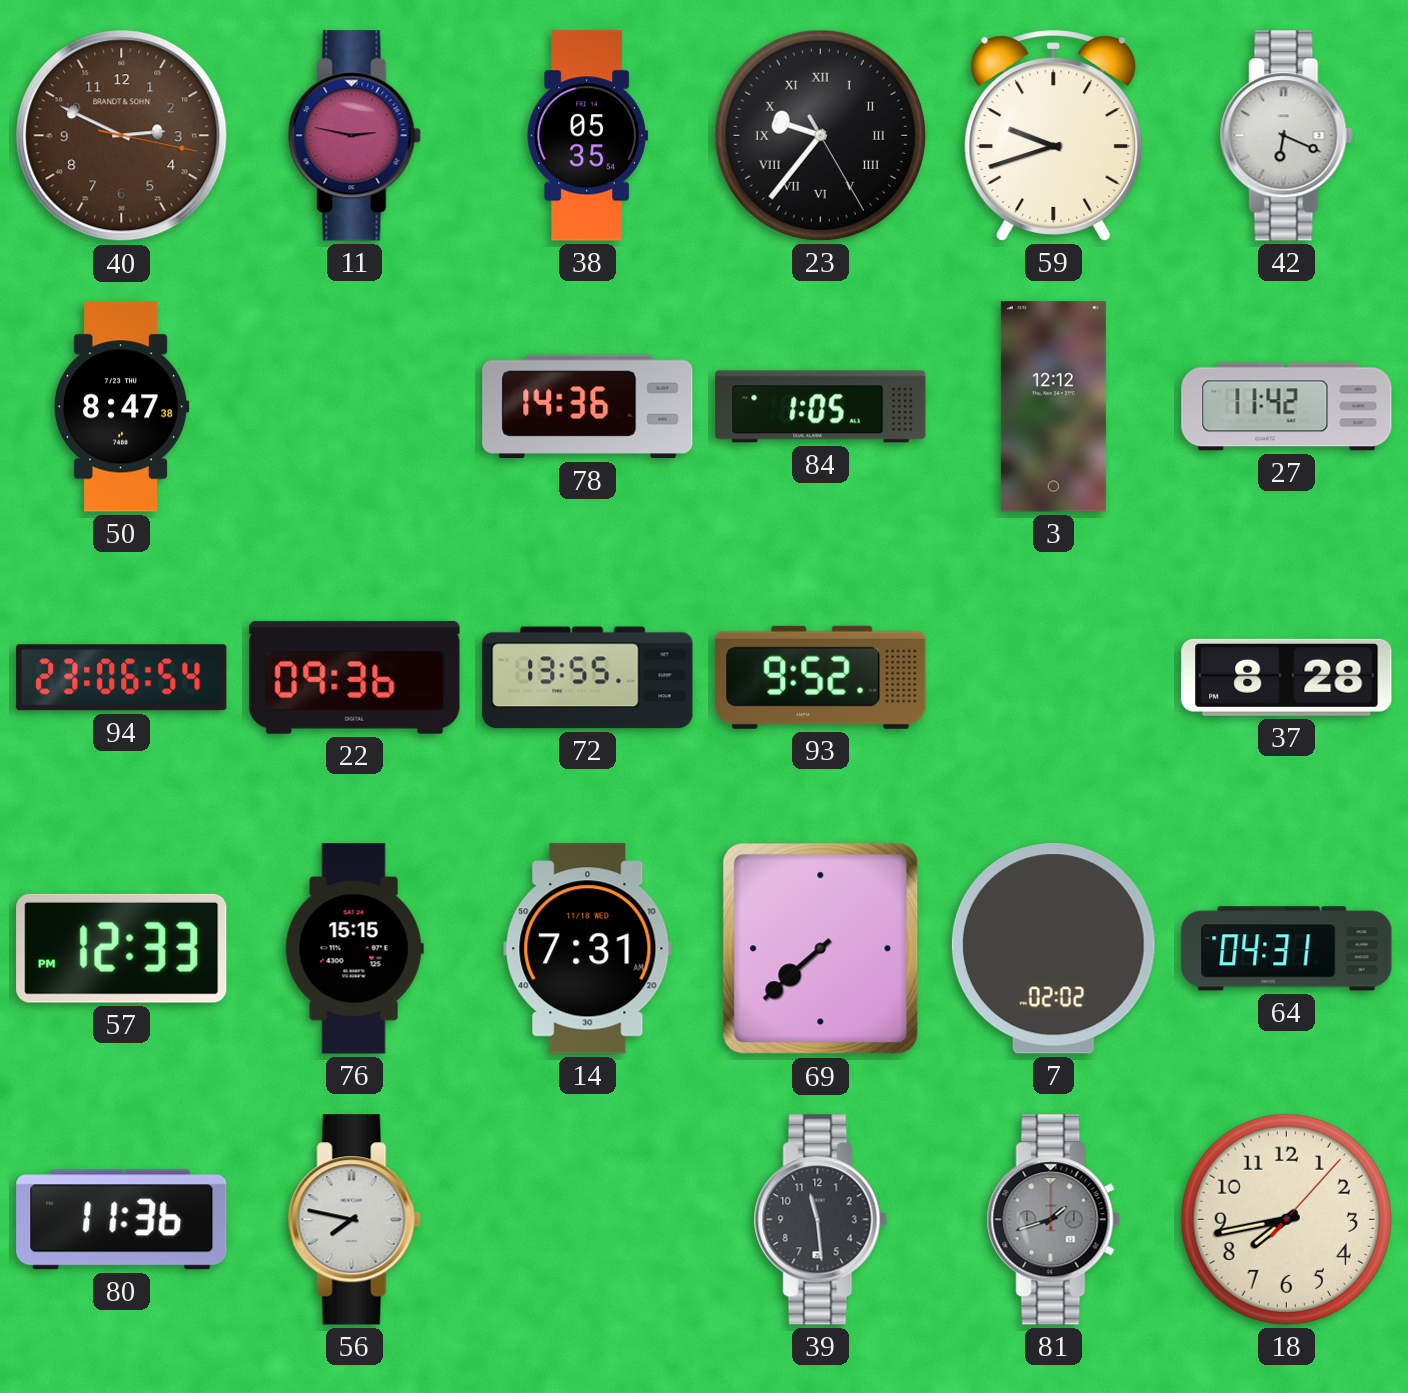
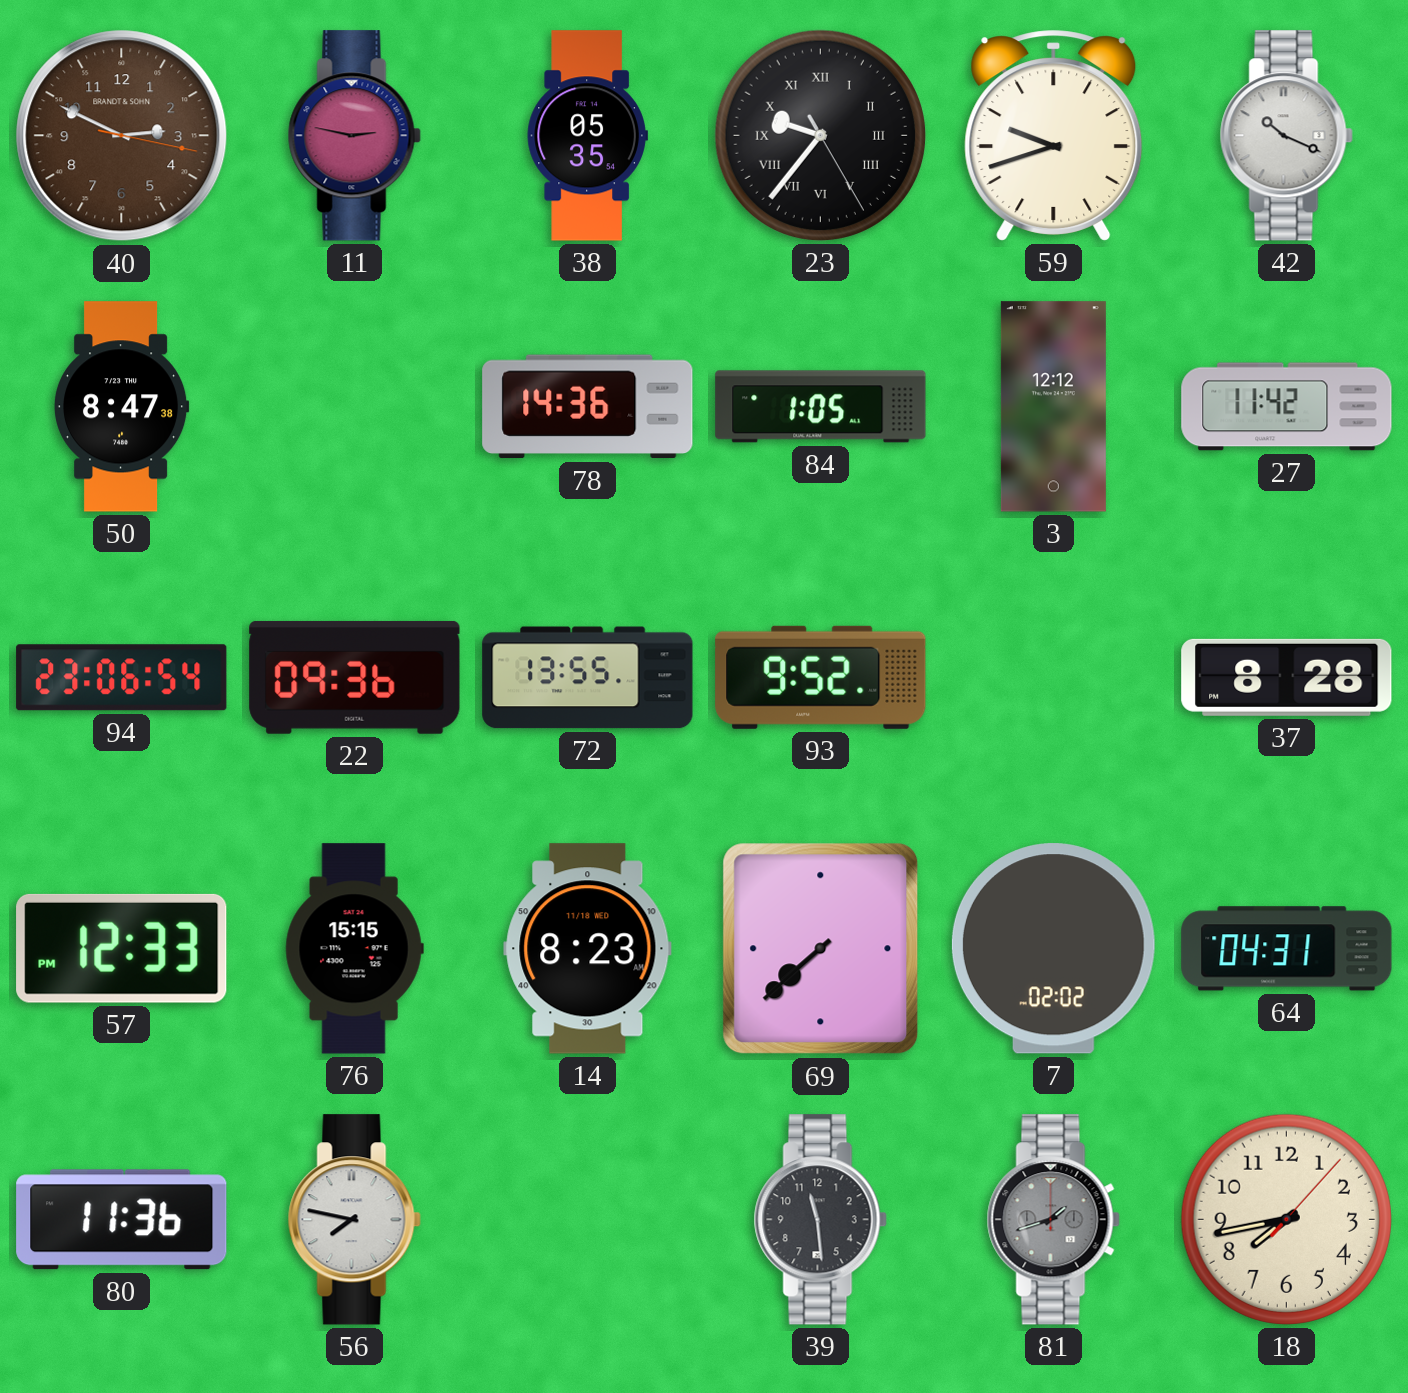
42: 6:19 -> 10:19 (1286, 136)
14: 7:31 -> 8:23 (588, 949)
